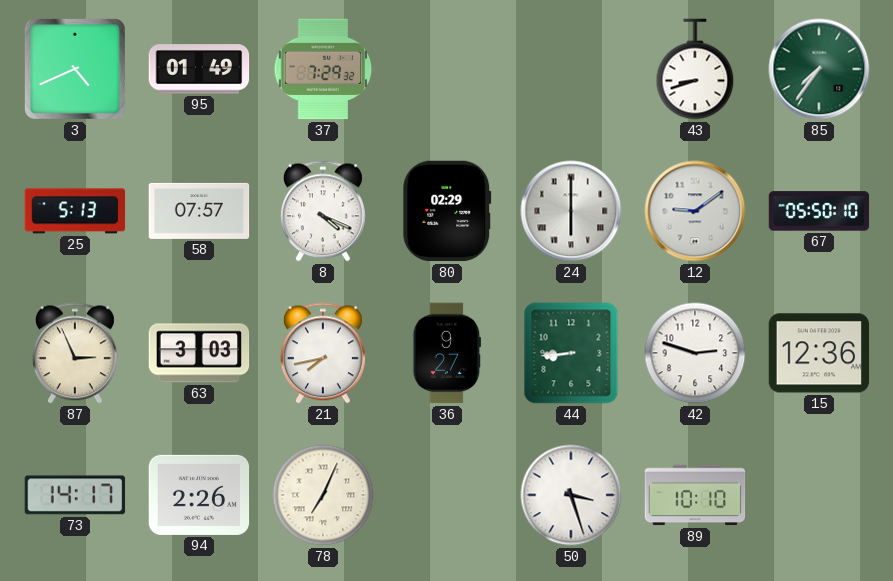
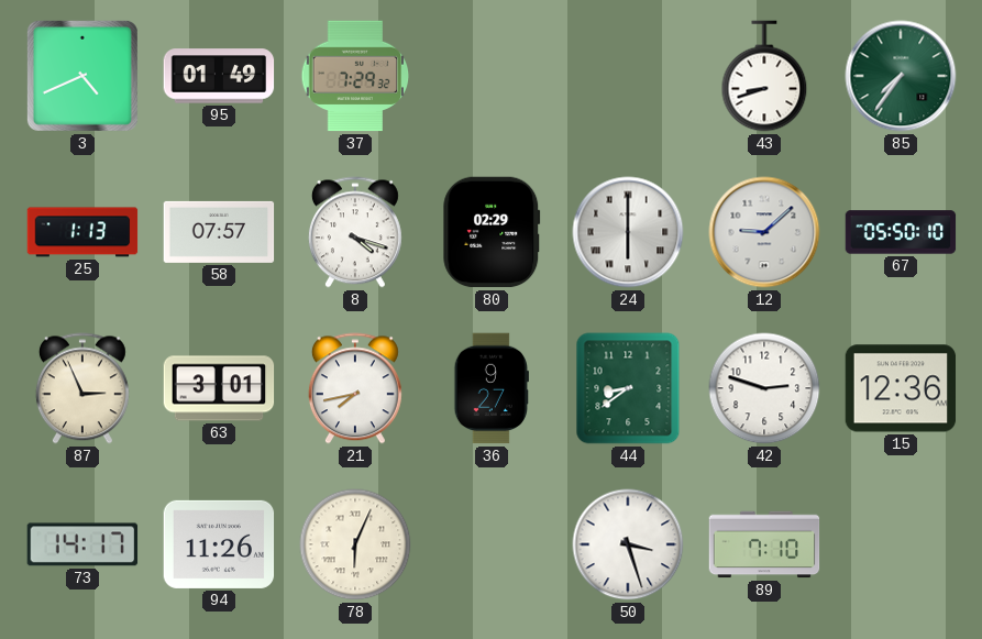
25: 5:13 -> 1:13 (82, 232)
8: 4:19 -> 4:18 (355, 232)
12: 9:09 -> 9:08 (764, 232)
63: 3:03 -> 3:01 (219, 388)
44: 8:44 -> 8:39 (628, 388)
94: 2:26 -> 11:26 (219, 544)
78: 7:04 -> 6:04 (355, 544)
89: 10:10 -> 7:10 (764, 544)
